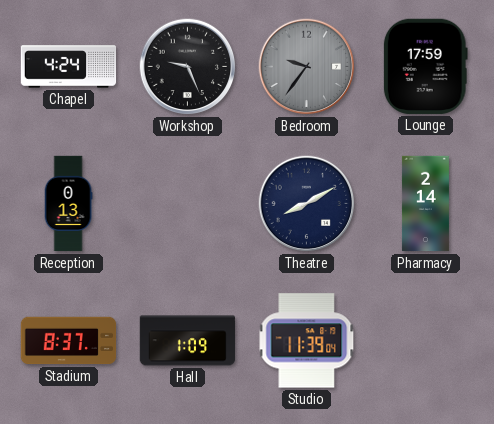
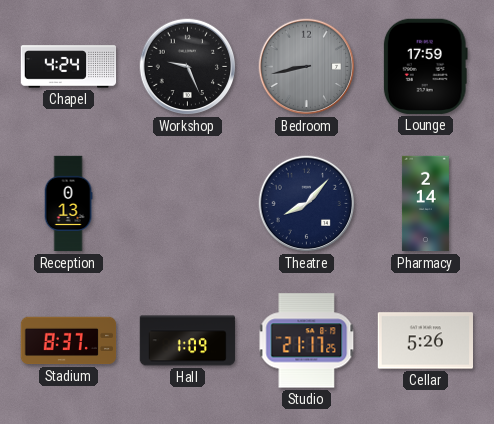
Bedroom: 9:36 -> 8:43 (307, 67)
Theatre: 8:10 -> 8:07 (307, 204)
Studio: 11:39 -> 21:17 (307, 341)
Cellar: none -> 5:26 (425, 341)
